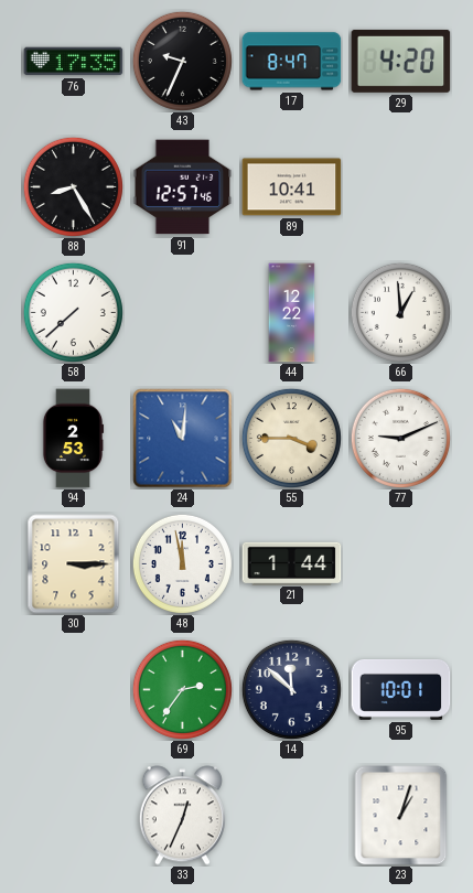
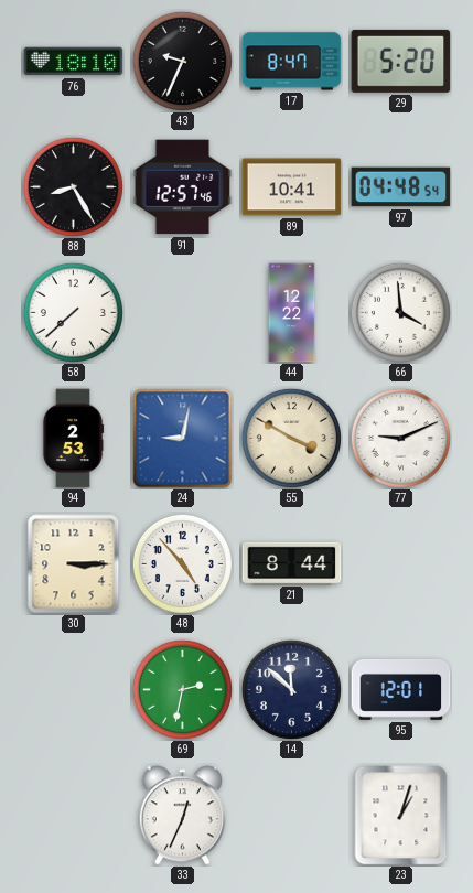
76: 17:35 -> 18:10 (74, 62)
29: 4:20 -> 5:20 (401, 61)
97: none -> 04:48 (401, 187)
66: 12:59 -> 3:59 (400, 312)
24: 11:01 -> 9:02 (183, 439)
55: 3:45 -> 3:50 (291, 438)
48: 11:58 -> 4:53 (182, 563)
21: 1:44 -> 8:44 (292, 563)
69: 2:36 -> 2:32 (182, 689)
95: 10:01 -> 12:01 (401, 689)
